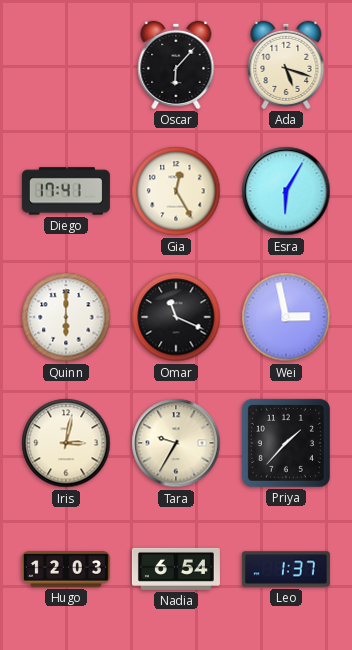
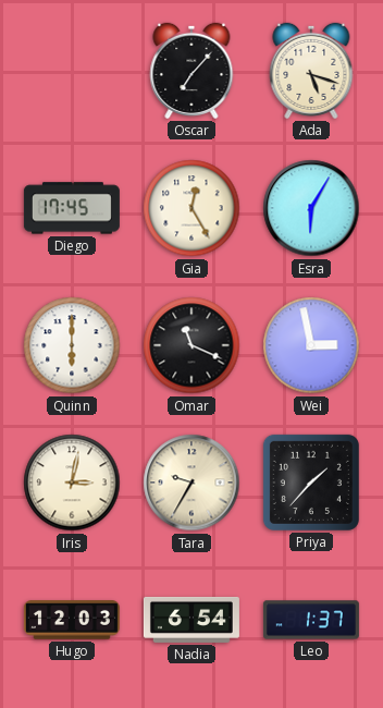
Oscar: 6:07 -> 7:07 (191, 71)
Diego: 17:41 -> 17:45 (72, 208)
